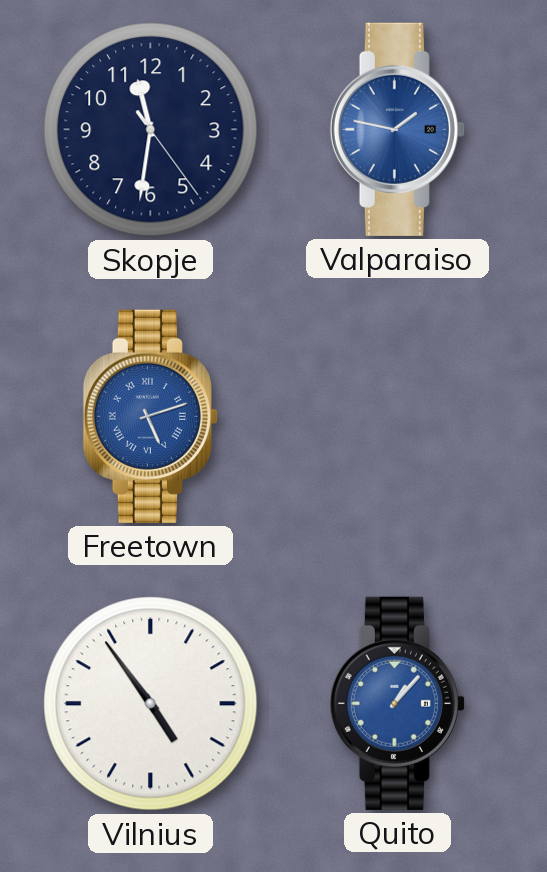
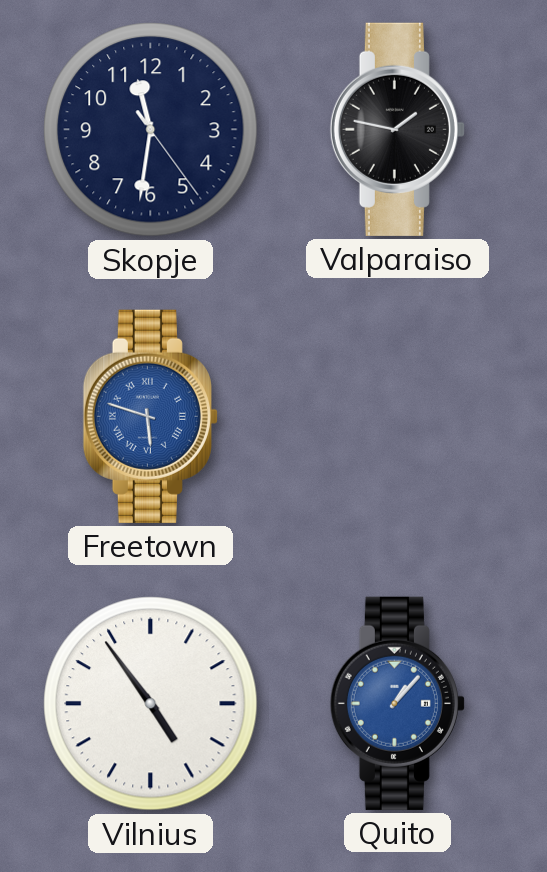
Valparaiso dial: blue -> black (397, 129)
Freetown: 5:12 -> 5:48 (150, 416)
